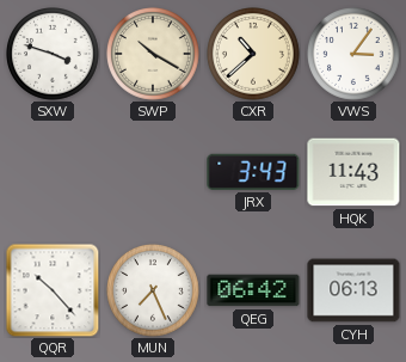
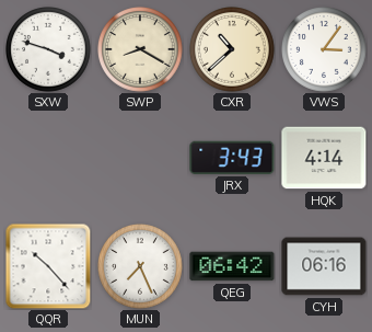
SWP: 10:20 -> 8:20 (141, 50)
HQK: 11:43 -> 4:14 (324, 158)
CYH: 06:13 -> 06:16 (324, 266)
